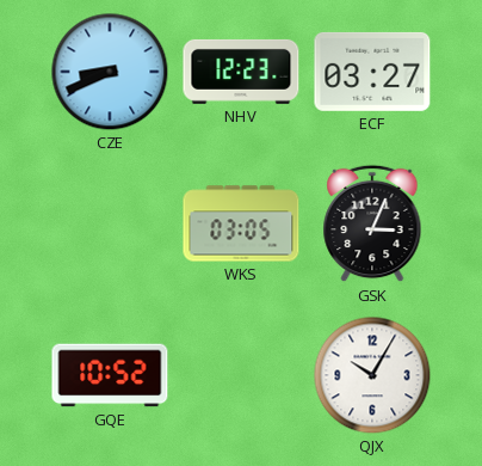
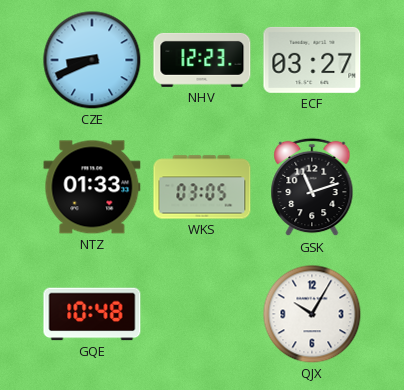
NTZ: none -> 01:33 (92, 187)
GSK: 3:04 -> 11:12 (312, 187)
GQE: 10:52 -> 10:48 (92, 314)
